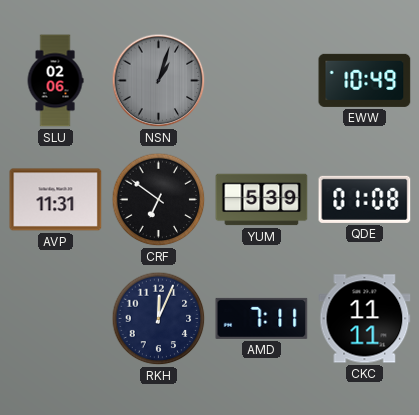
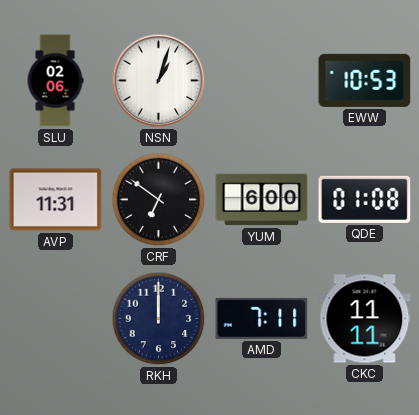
NSN dial: grey -> white (159, 81)
EWW: 10:49 -> 10:53 (365, 80)
YUM: 5:39 -> 6:00 (262, 200)
RKH: 12:04 -> 12:00 (159, 319)
